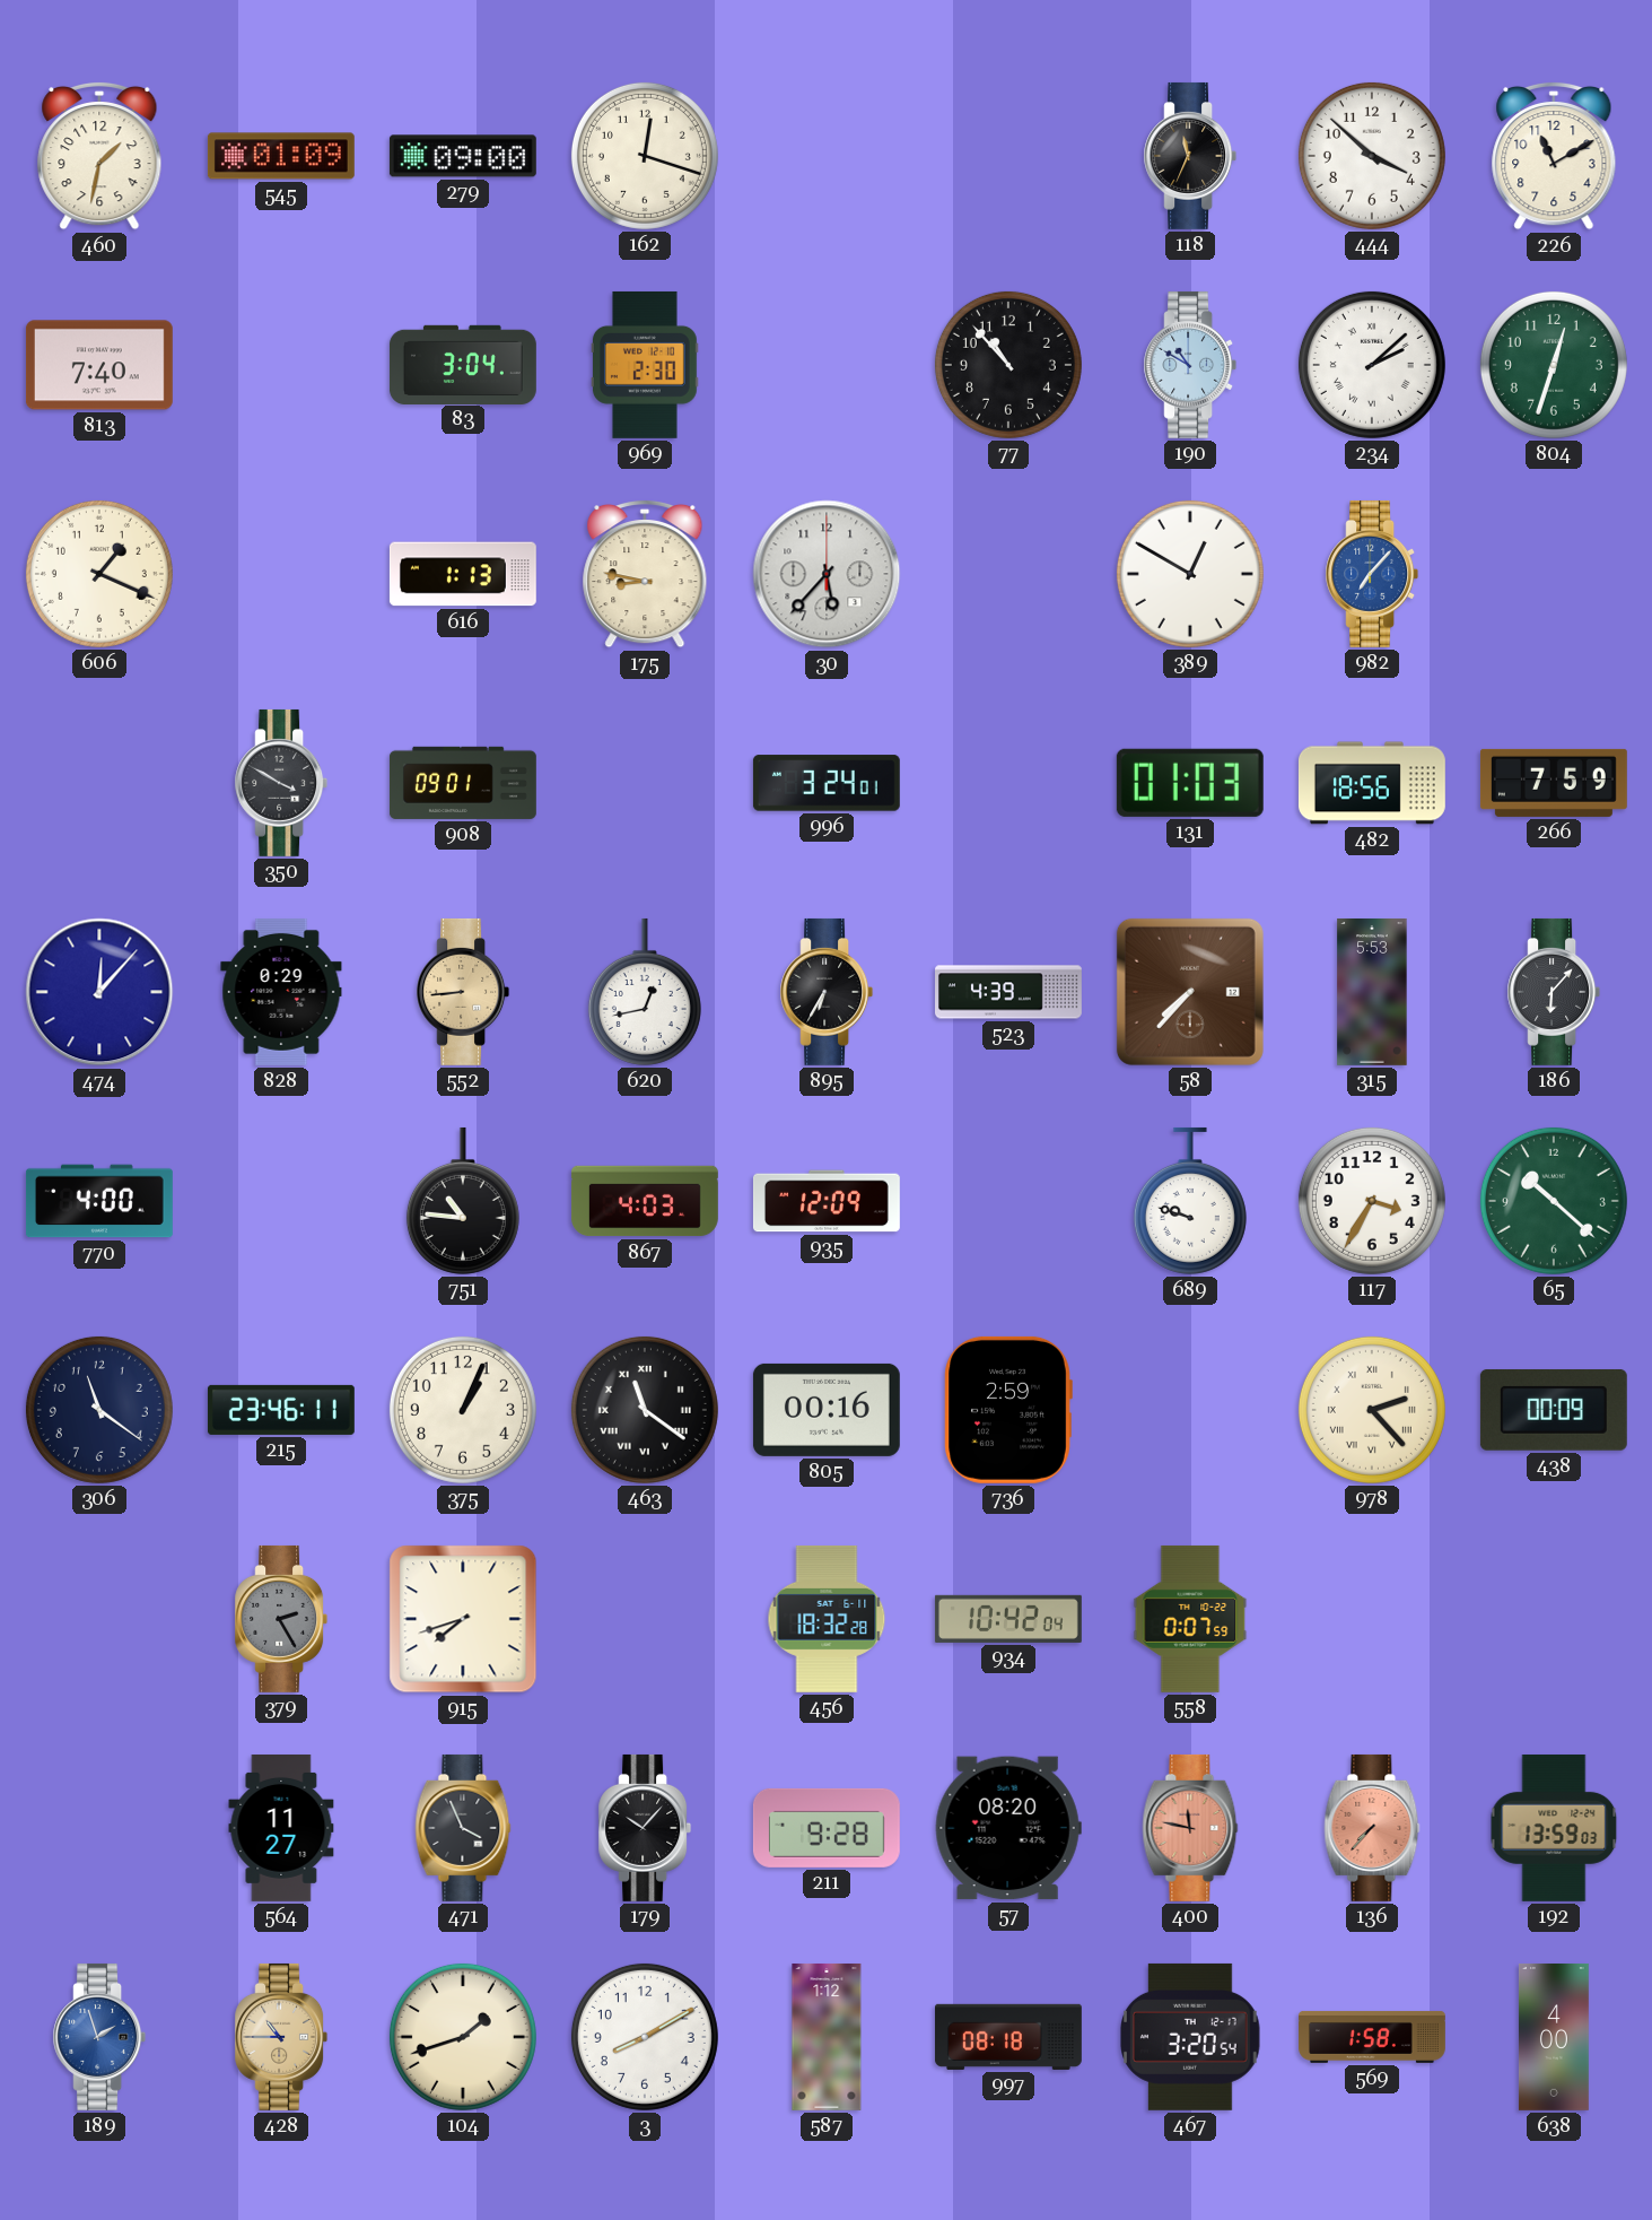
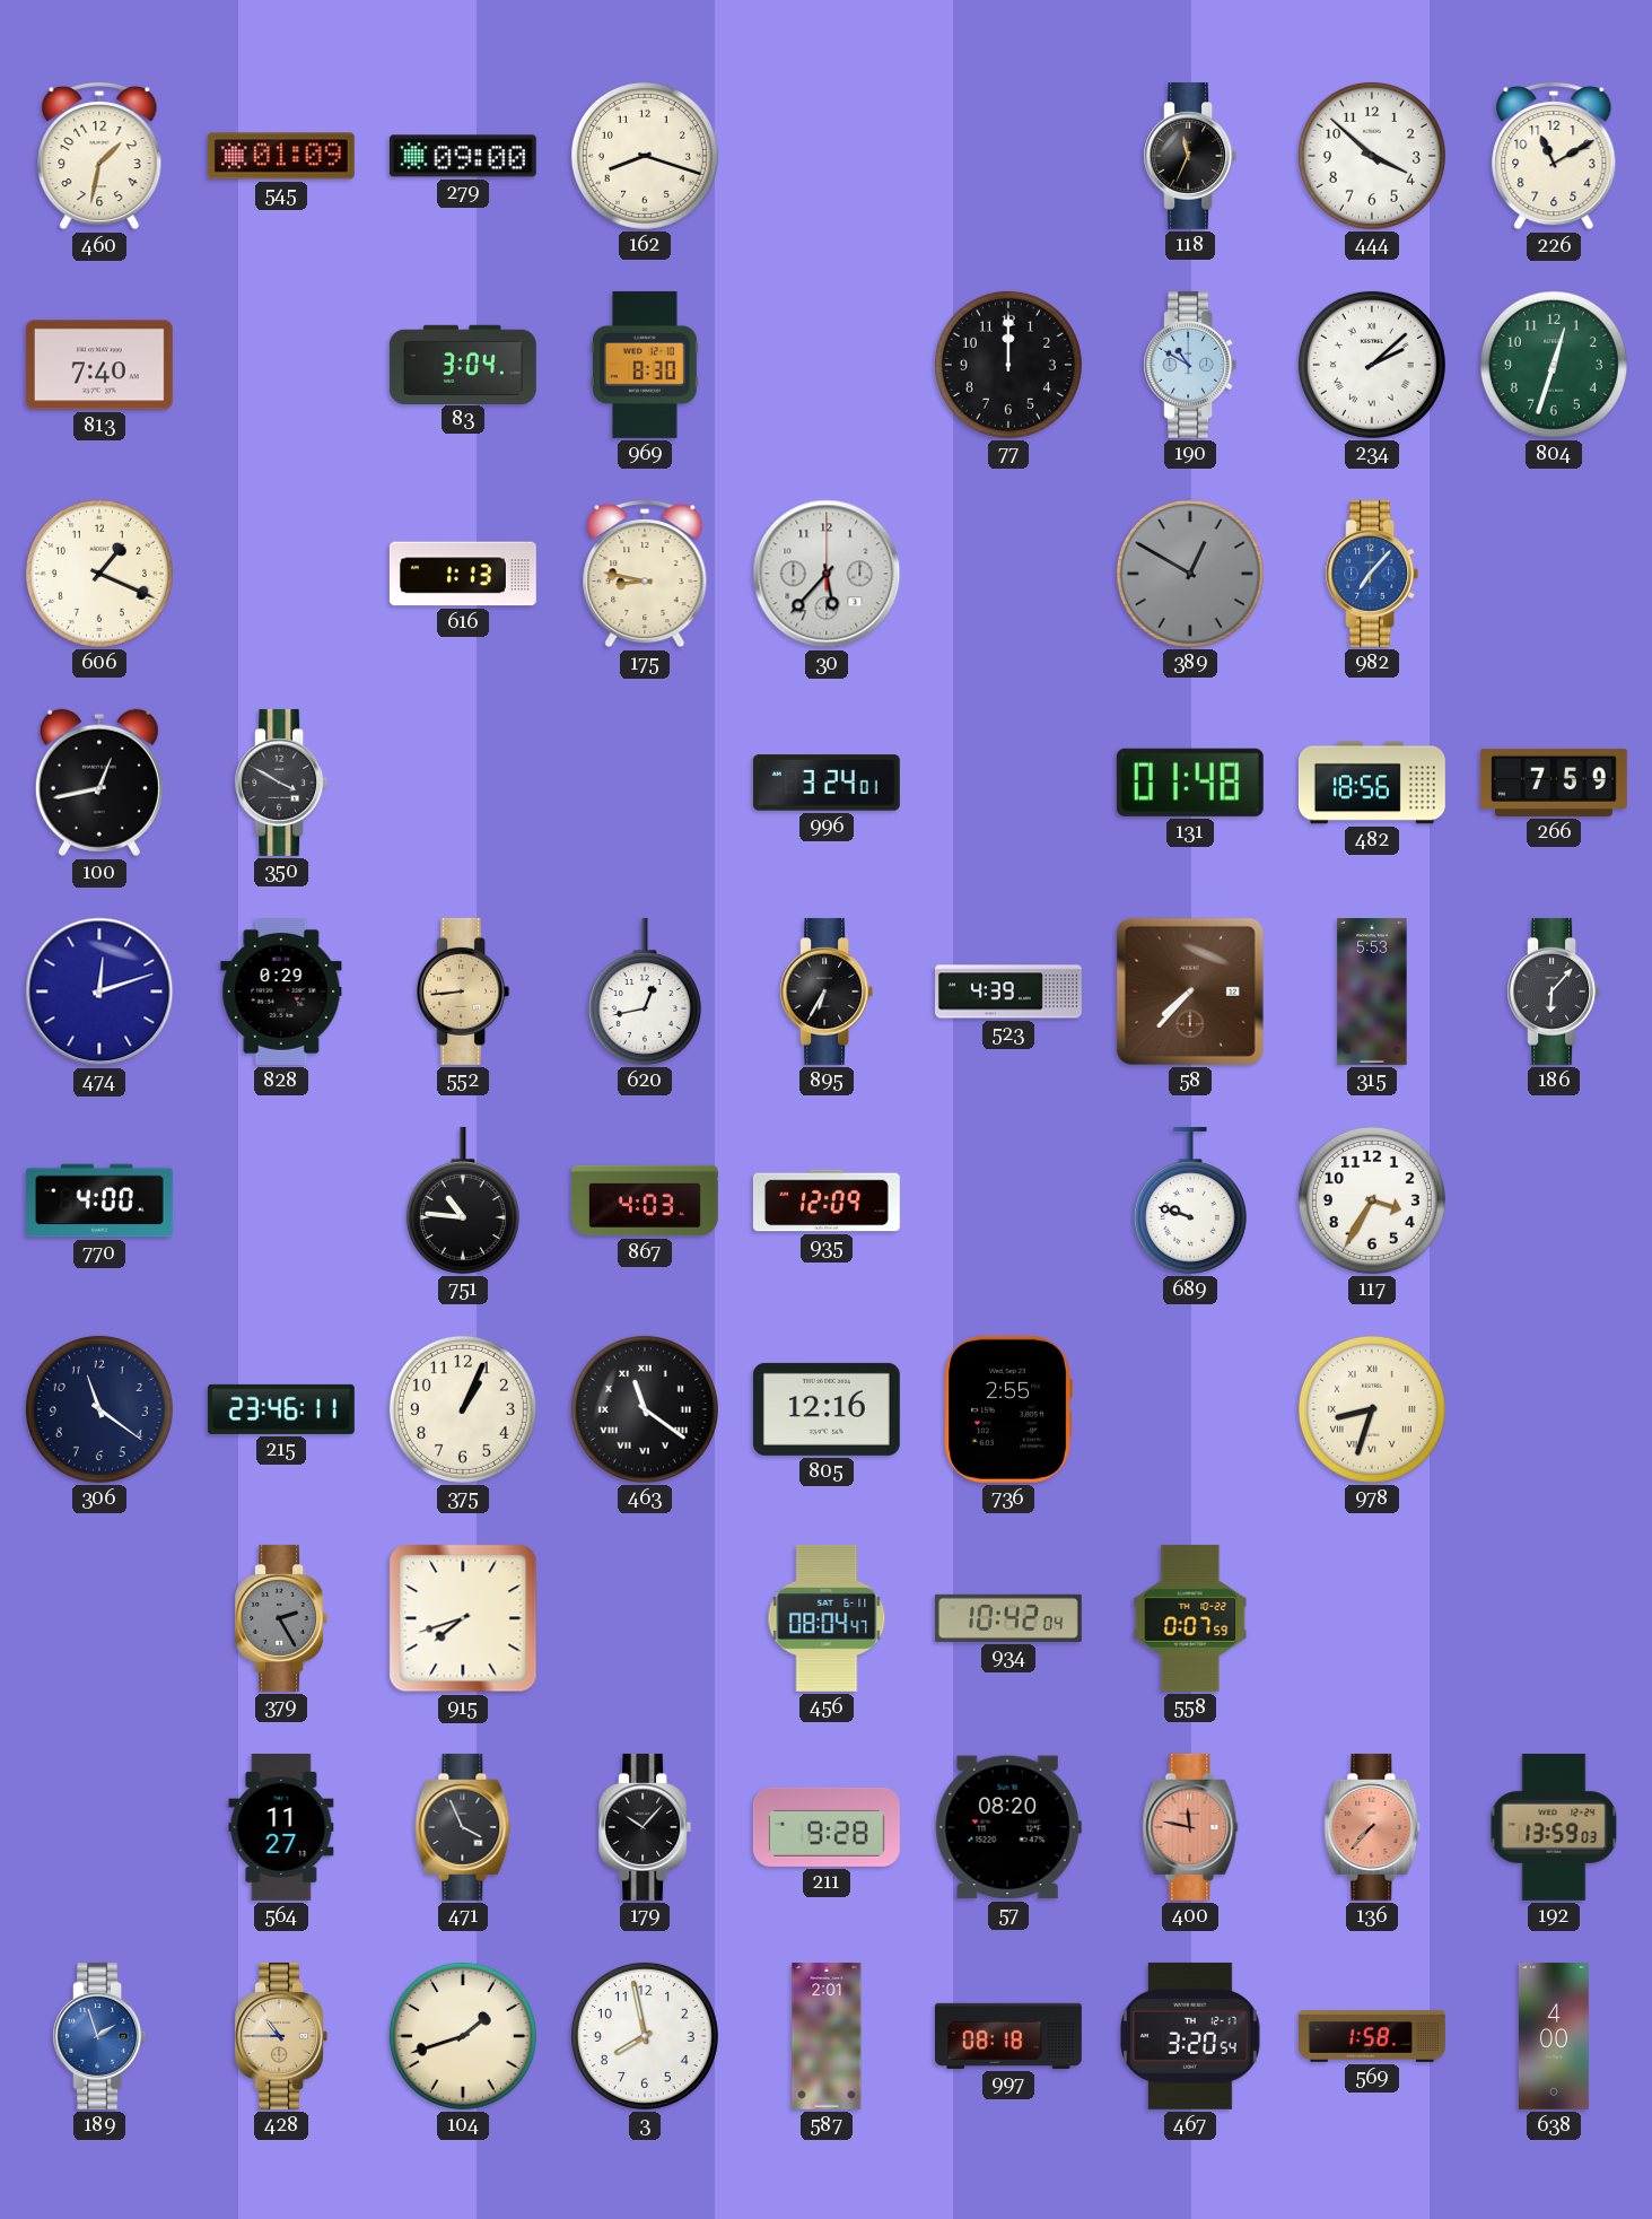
162: 12:18 -> 8:18 (645, 156)
969: 2:30 -> 8:30 (645, 365)
77: 10:53 -> 12:00 (1008, 365)
389 dial: white -> grey (1190, 574)
100: none -> 12:43 (99, 783)
908: 09:01 -> none (463, 783)
131: 01:03 -> 01:48 (1190, 783)
474: 12:07 -> 12:12 (99, 991)
65: 10:22 -> none (1554, 1201)
805: 00:16 -> 12:16 (827, 1409)
736: 2:59 -> 2:55 (1008, 1409)
978: 2:23 -> 8:33 (1372, 1409)
438: 00:09 -> none (1554, 1410)
456: 18:32 -> 08:04 (827, 1618)
3: 8:10 -> 7:58 (645, 2036)
587: 1:12 -> 2:01 (827, 2036)
